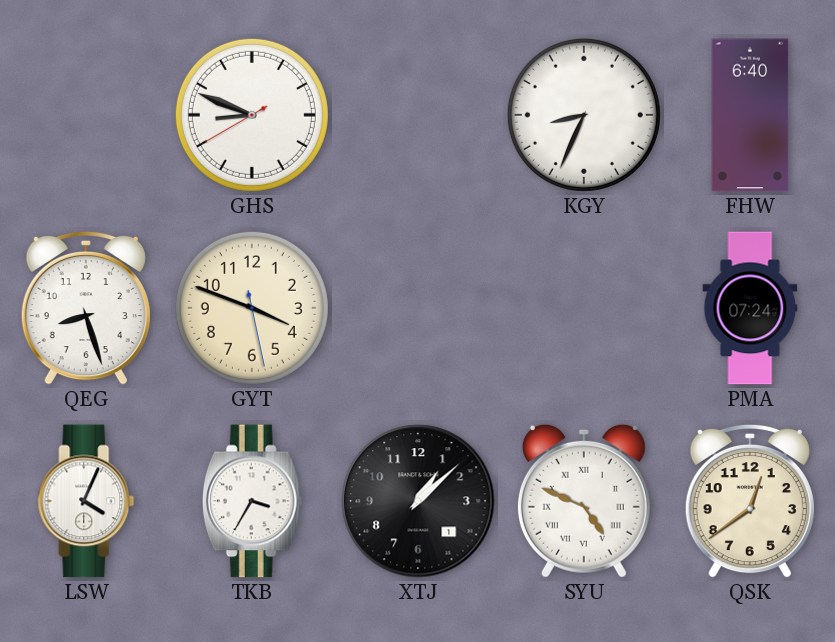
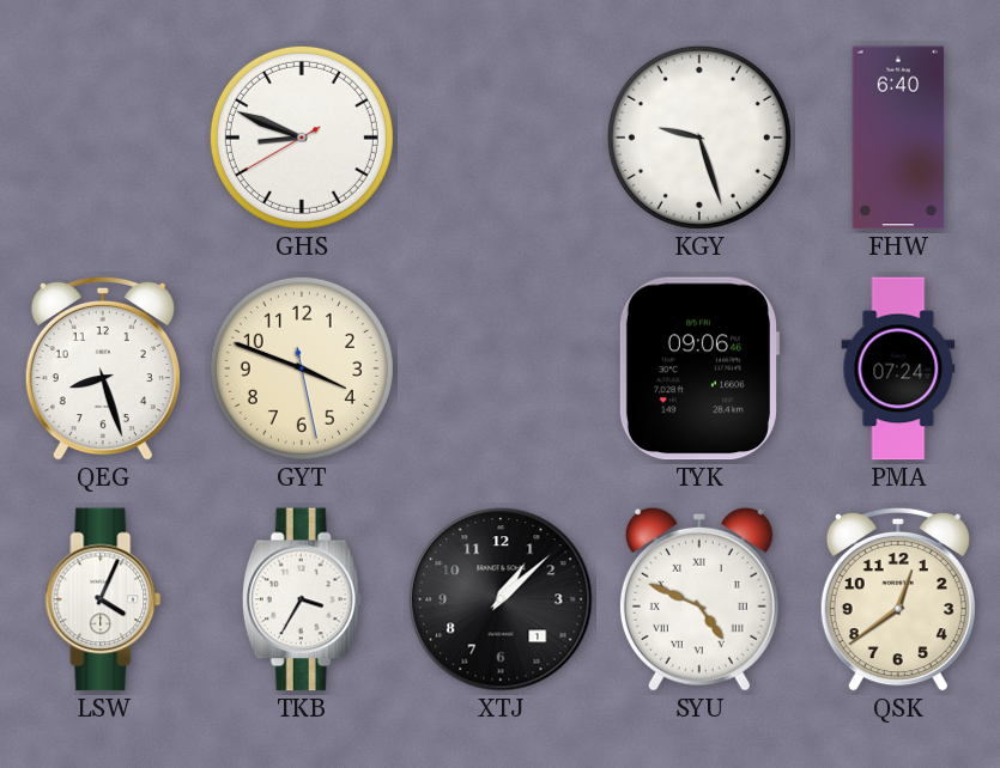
KGY: 8:34 -> 9:27 (699, 138)
TYK: none -> 09:06 (698, 368)
